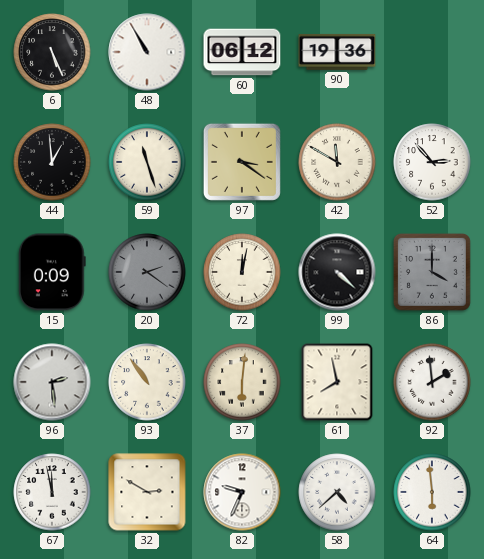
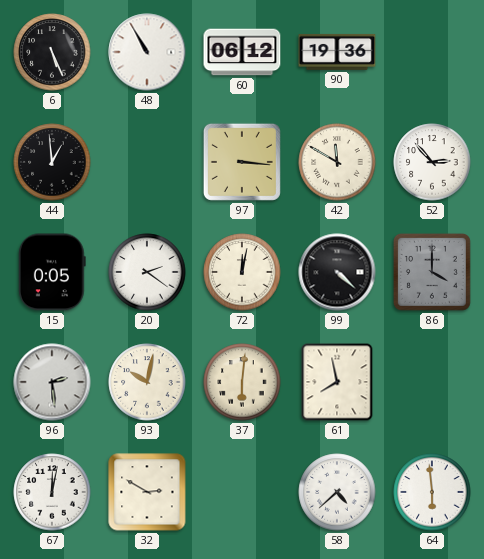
59: 11:27 -> none (147, 162)
97: 3:21 -> 3:16 (242, 162)
15: 0:09 -> 0:05 (52, 272)
20 dial: grey -> white (147, 272)
93: 10:54 -> 10:02 (147, 382)
92: 1:59 -> none (432, 382)
67: 11:58 -> 12:02 (52, 492)
82: 9:34 -> none (242, 492)
